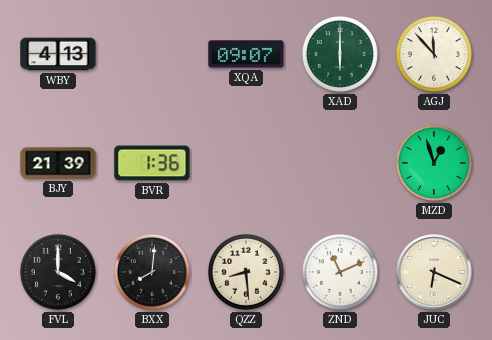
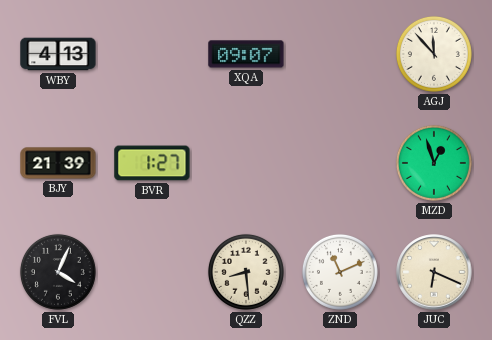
XAD: 6:00 -> none (340, 54)
BVR: 1:36 -> 1:27 (152, 163)
FVL: 4:00 -> 4:04 (58, 272)
BXX: 8:01 -> none (152, 272)
